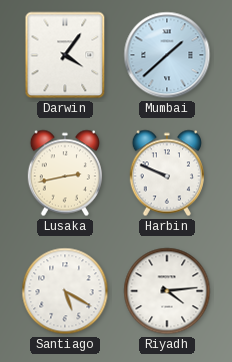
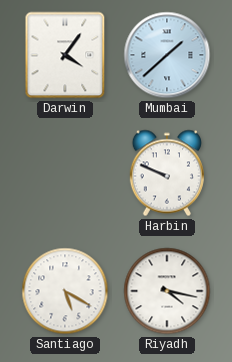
Lusaka: 2:43 -> none (65, 173)
Riyadh: 4:14 -> 4:17 (167, 291)
